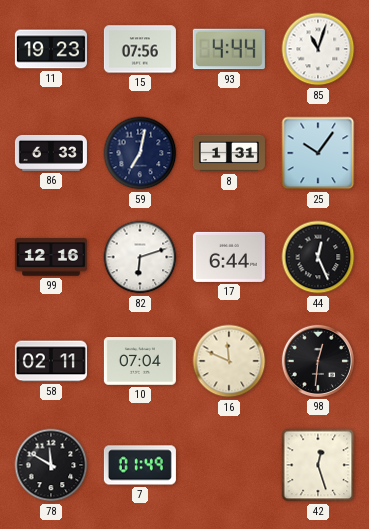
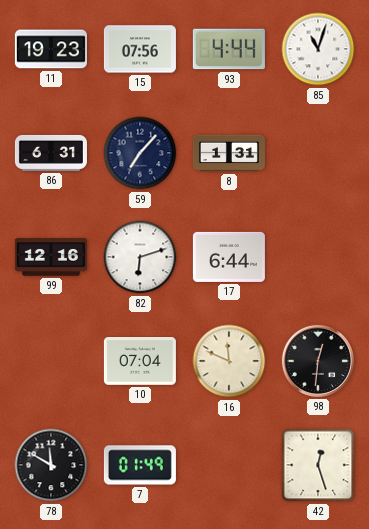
86: 6:33 -> 6:31 (51, 153)
59: 7:02 -> 7:07 (140, 153)
25: 10:06 -> none (318, 153)
44: 12:26 -> none (318, 257)
58: 02:11 -> none (51, 361)
